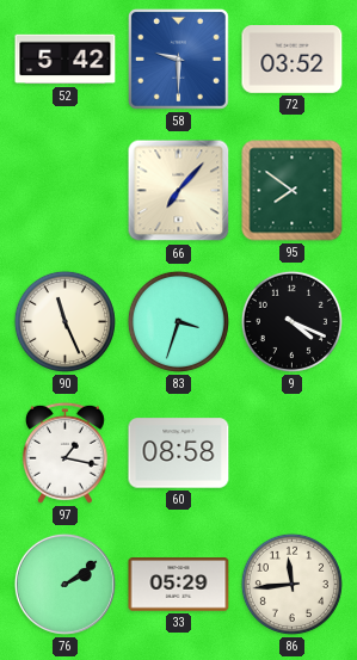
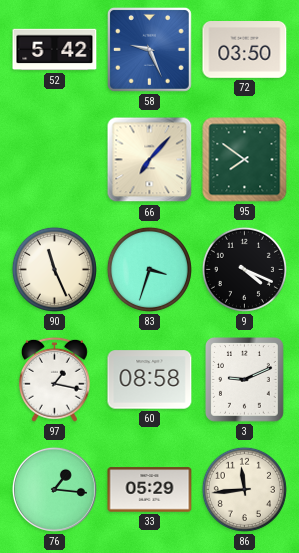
58: 9:30 -> 9:26 (149, 49)
72: 03:52 -> 03:50 (245, 50)
3: none -> 9:11 (245, 380)
76: 2:09 -> 1:16 (54, 489)
